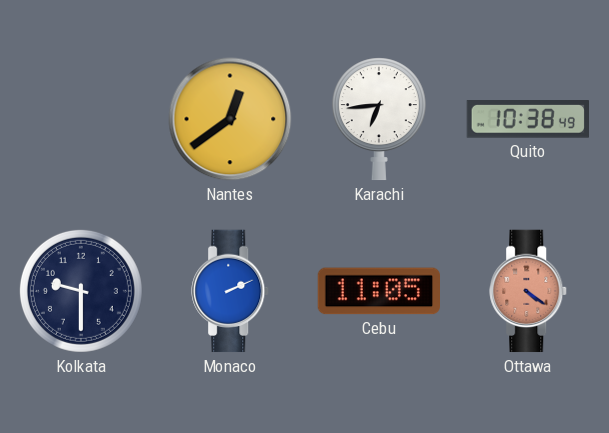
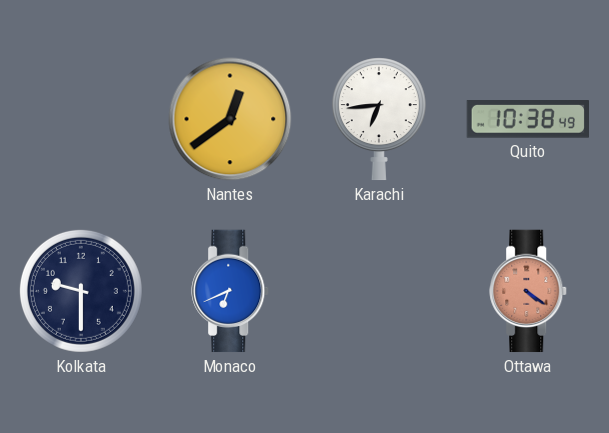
Monaco: 2:11 -> 6:41 (231, 291)
Cebu: 11:05 -> none (378, 291)
